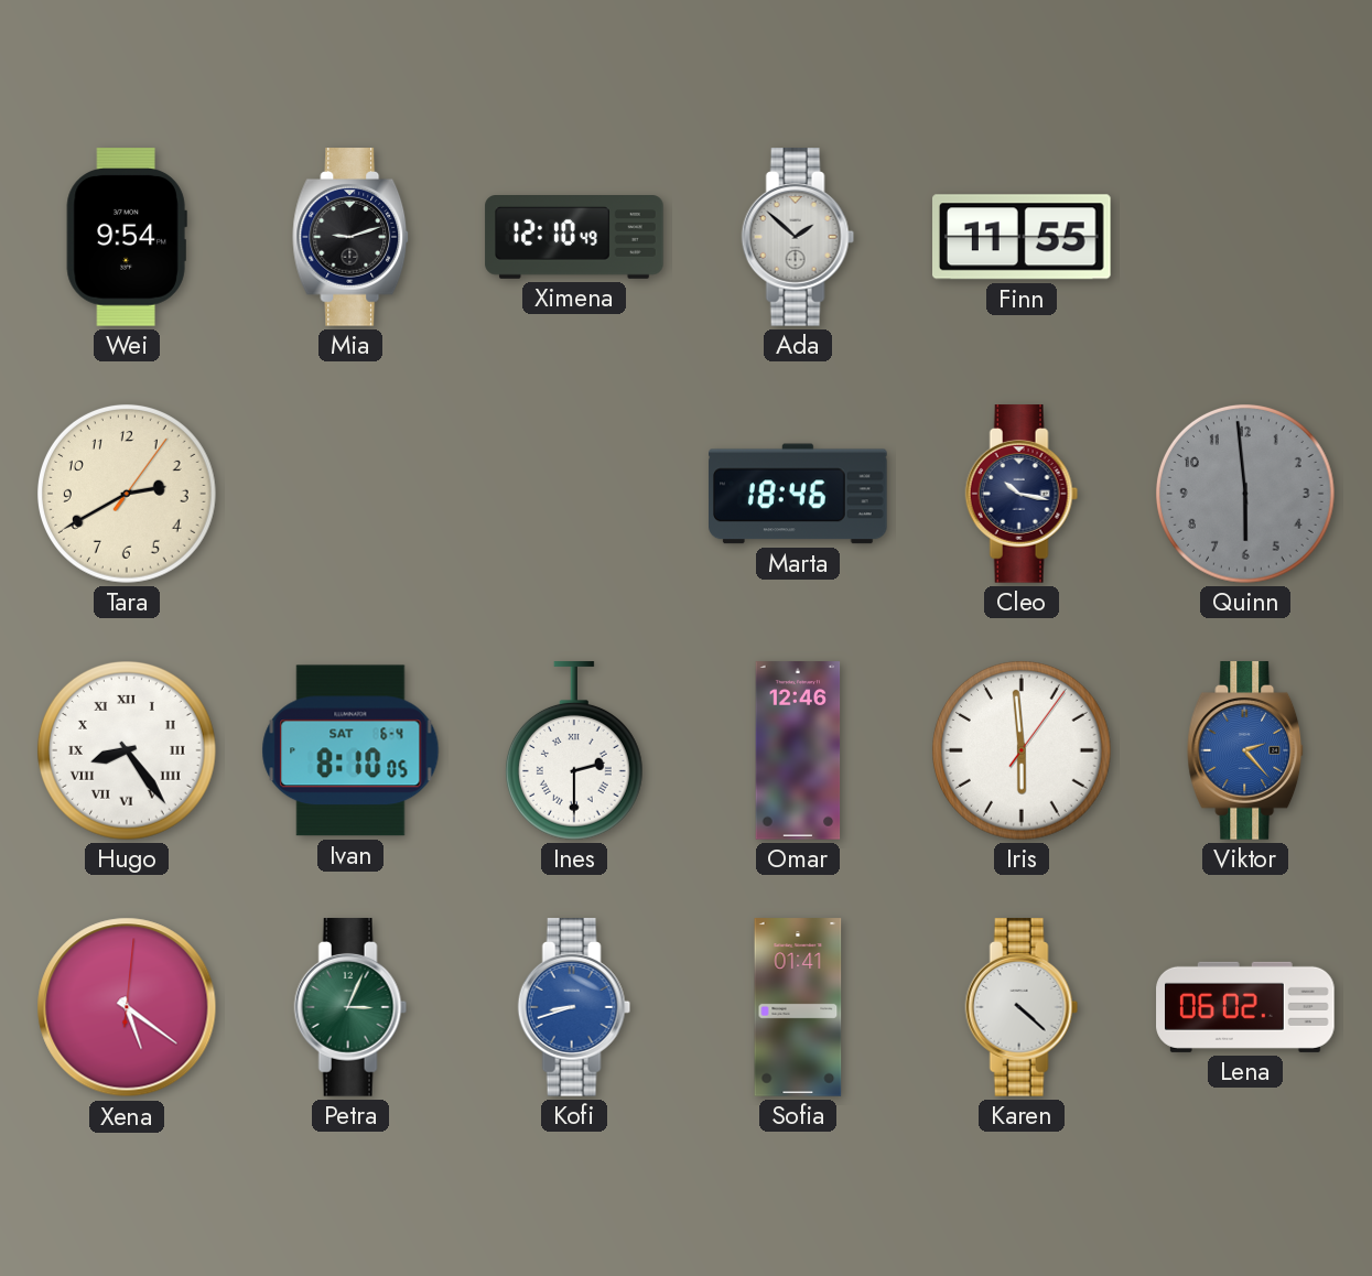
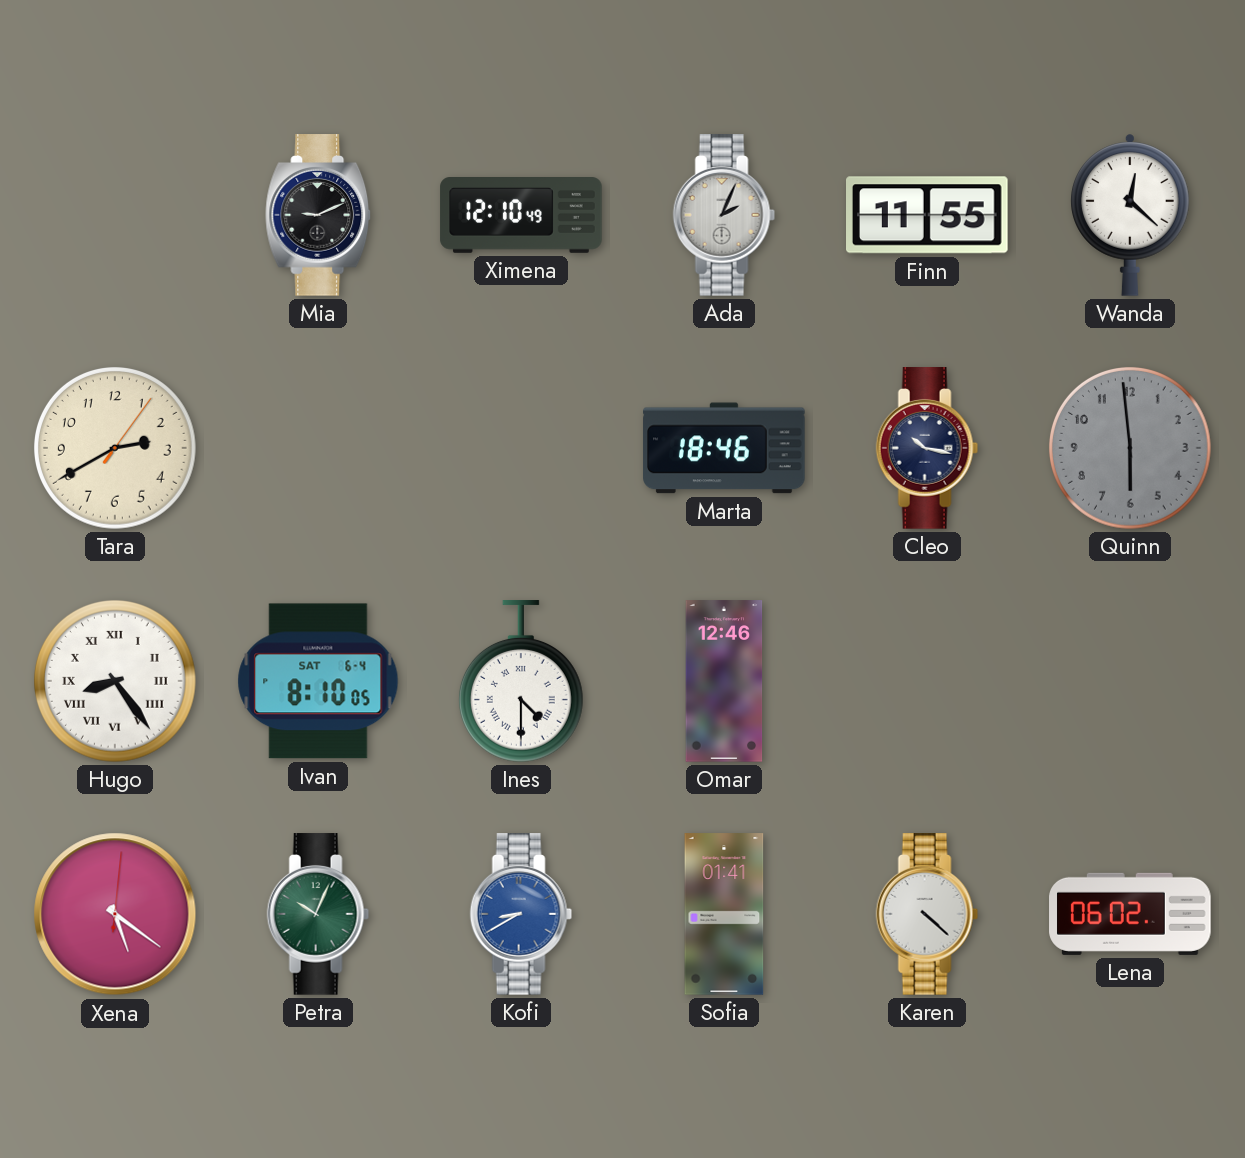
Wei: 9:54 -> none (127, 237)
Mia: 9:12 -> 9:11 (319, 215)
Ada: 1:52 -> 2:04 (724, 215)
Wanda: none -> 12:22 (1131, 215)
Ines: 2:30 -> 4:30 (521, 681)
Iris: 5:59 -> none (1022, 750)
Viktor: 2:23 -> none (1246, 750)
Petra: 3:04 -> 10:04 (318, 914)
Kofi: 8:42 -> 8:40 (521, 914)
